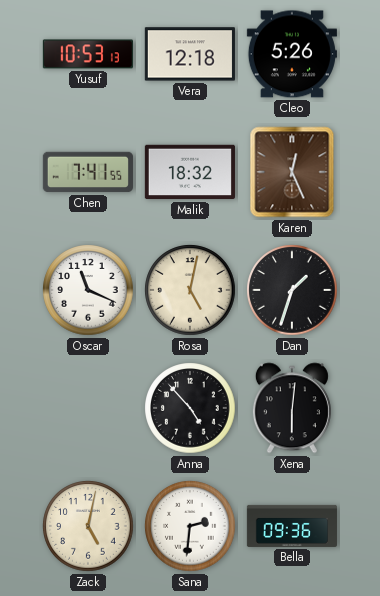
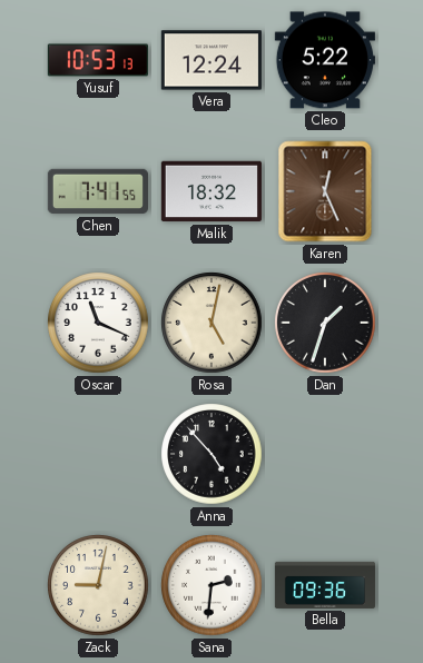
Vera: 12:18 -> 12:24 (211, 60)
Cleo: 5:26 -> 5:22 (325, 60)
Xena: 6:01 -> none (292, 408)
Zack: 5:02 -> 9:02 (98, 585)
